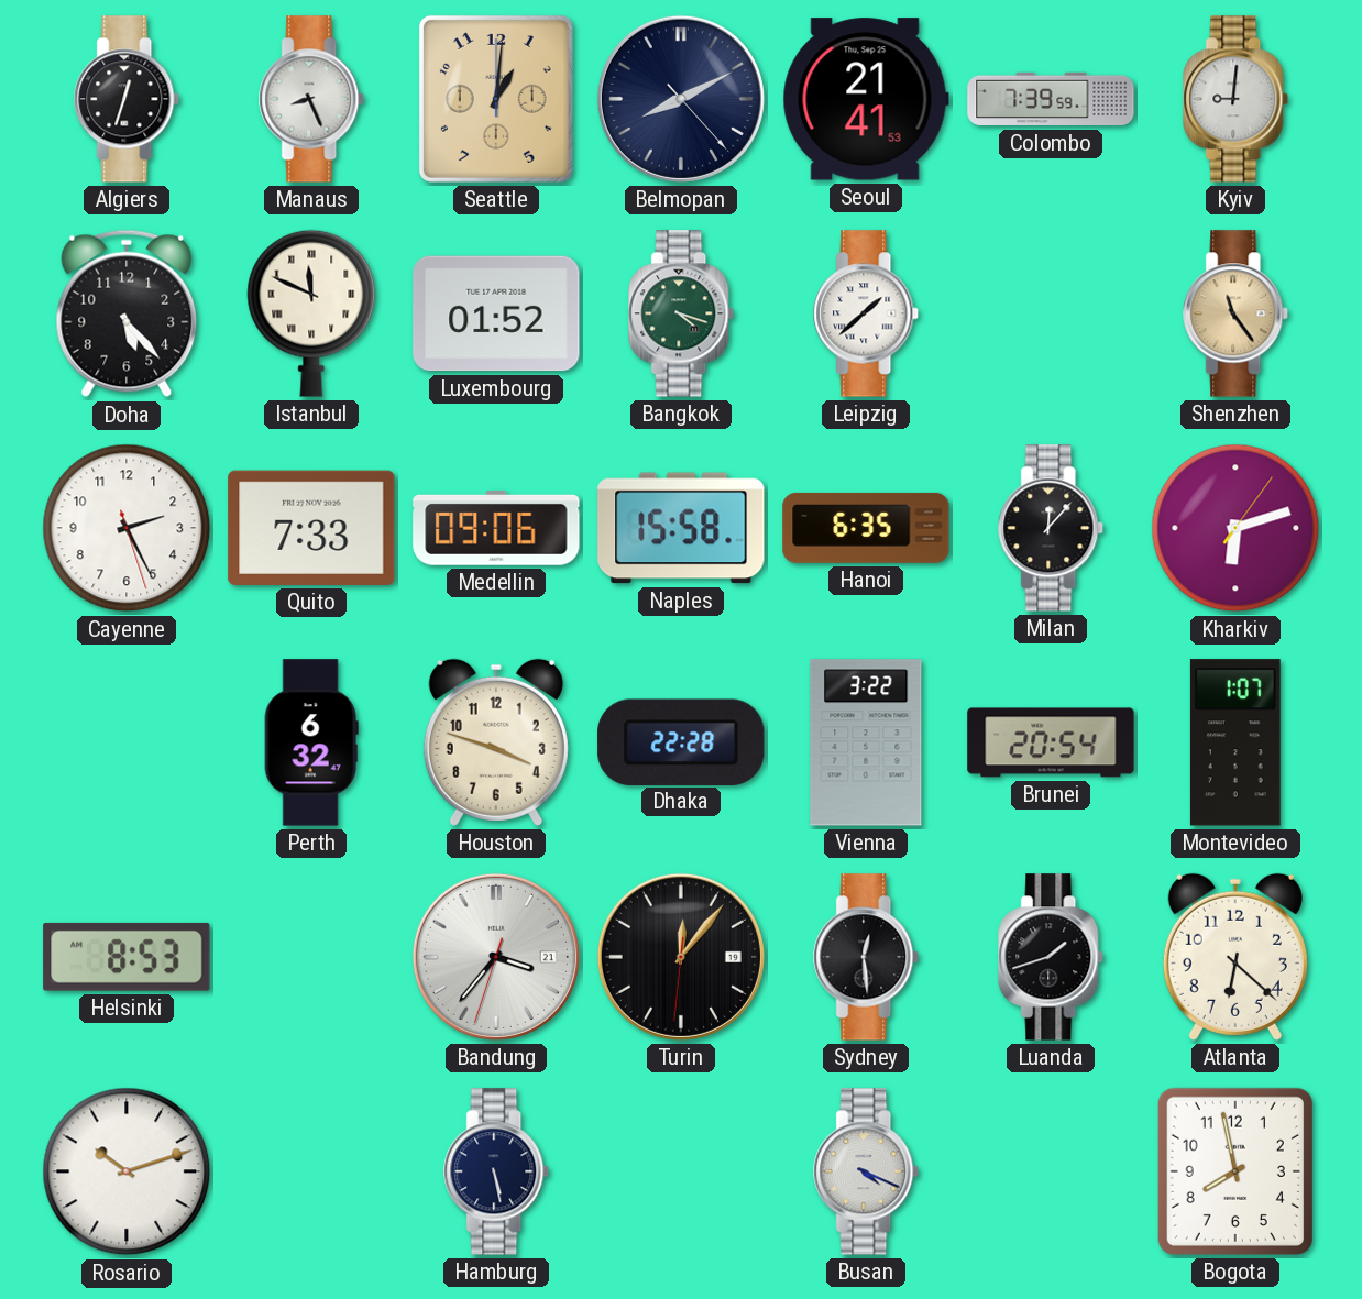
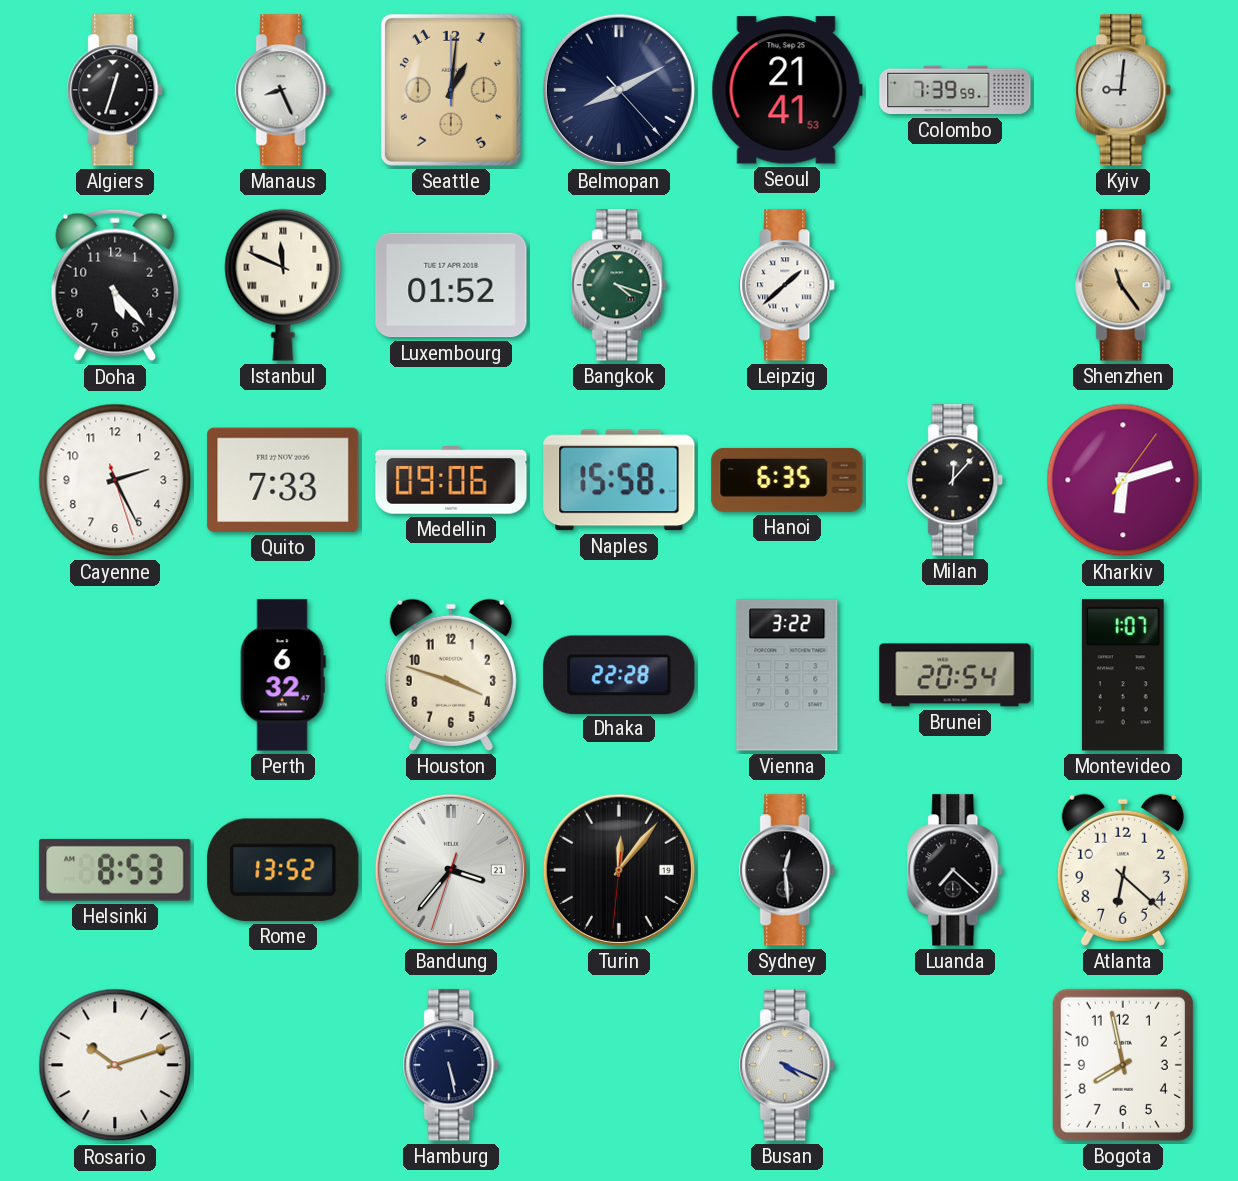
Rome: none -> 13:52 (283, 870)
Luanda: 1:42 -> 7:22 (956, 870)
